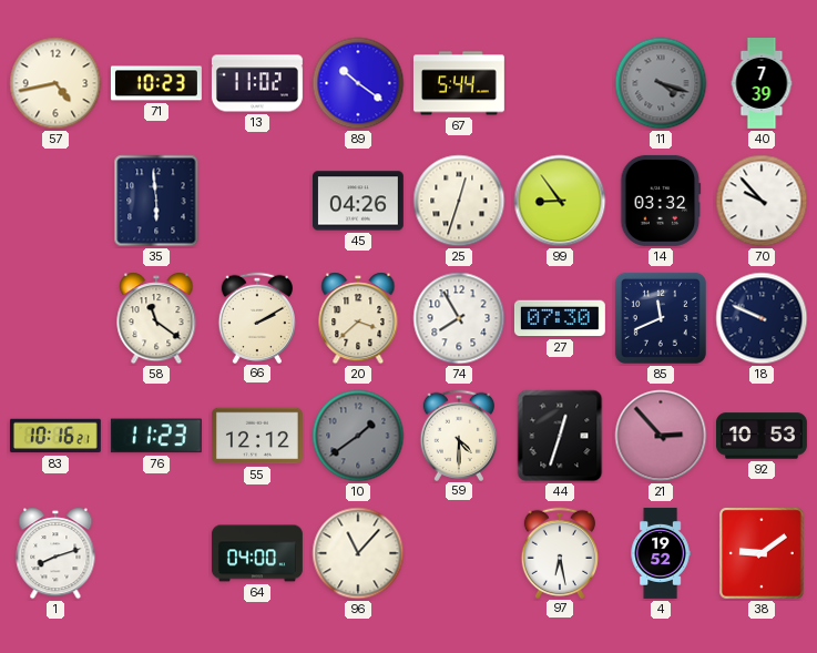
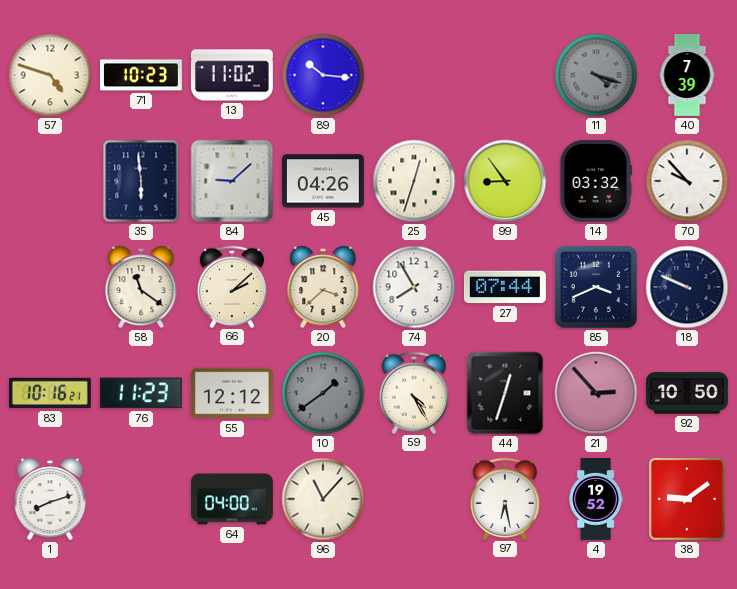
57: 4:43 -> 4:48 (50, 75)
89: 10:21 -> 10:16 (323, 75)
67: 5:44 -> none (459, 83)
84: none -> 9:08 (232, 181)
66: 2:10 -> 2:08 (231, 286)
27: 07:30 -> 07:44 (505, 287)
85: 11:41 -> 3:41 (596, 287)
59: 4:30 -> 4:25 (413, 392)
92: 10:53 -> 10:50 (688, 393)
